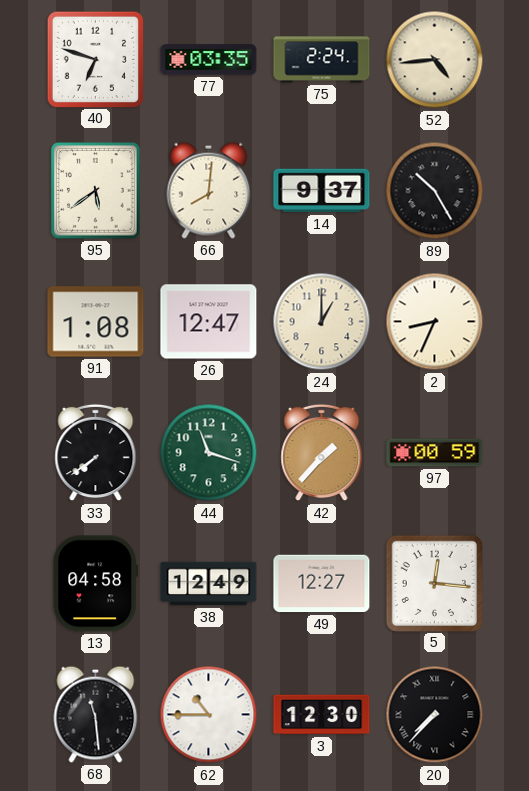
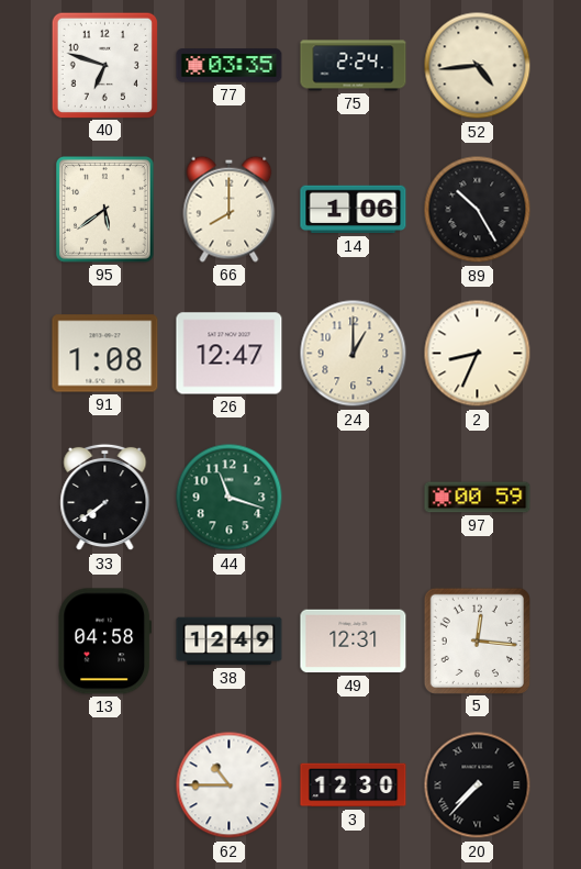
66: 8:01 -> 8:00 (230, 209)
14: 9:37 -> 1:06 (354, 210)
42: 1:37 -> none (322, 453)
49: 12:27 -> 12:31 (354, 642)
68: 11:29 -> none (96, 714)
